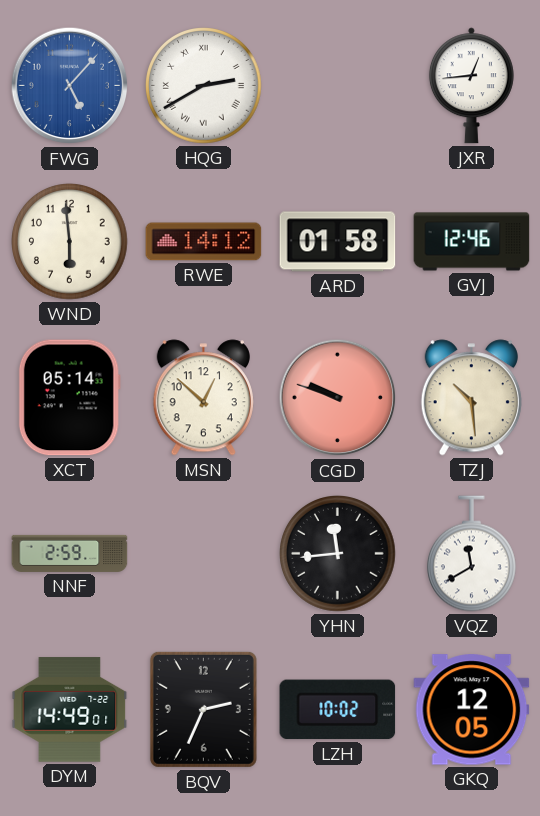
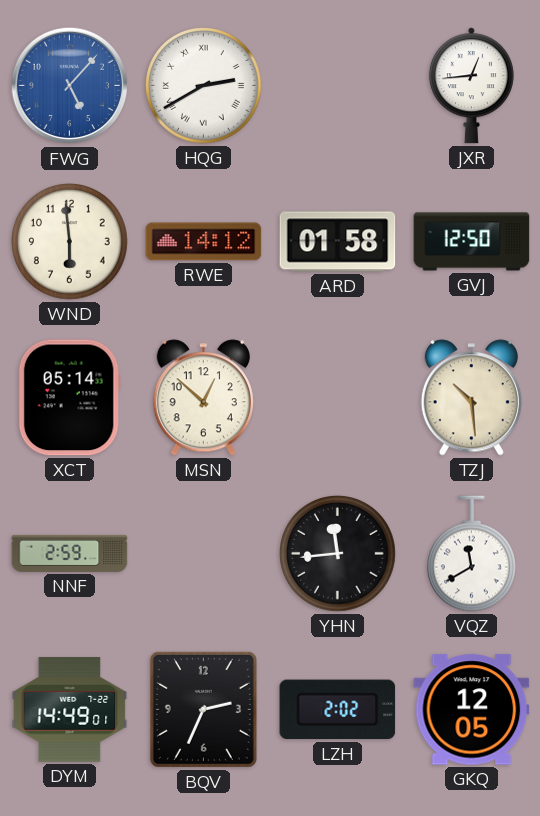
GVJ: 12:46 -> 12:50 (472, 242)
CGD: 9:48 -> none (338, 398)
LZH: 10:02 -> 2:02 (338, 710)
